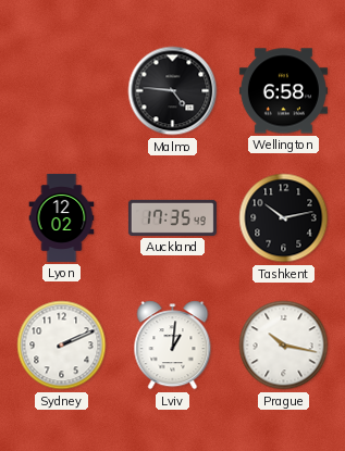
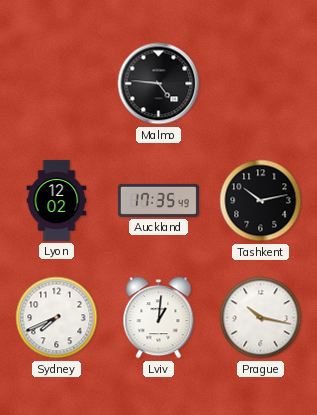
Wellington: 6:58 -> none (283, 91)
Sydney: 2:11 -> 7:41 (57, 318)
